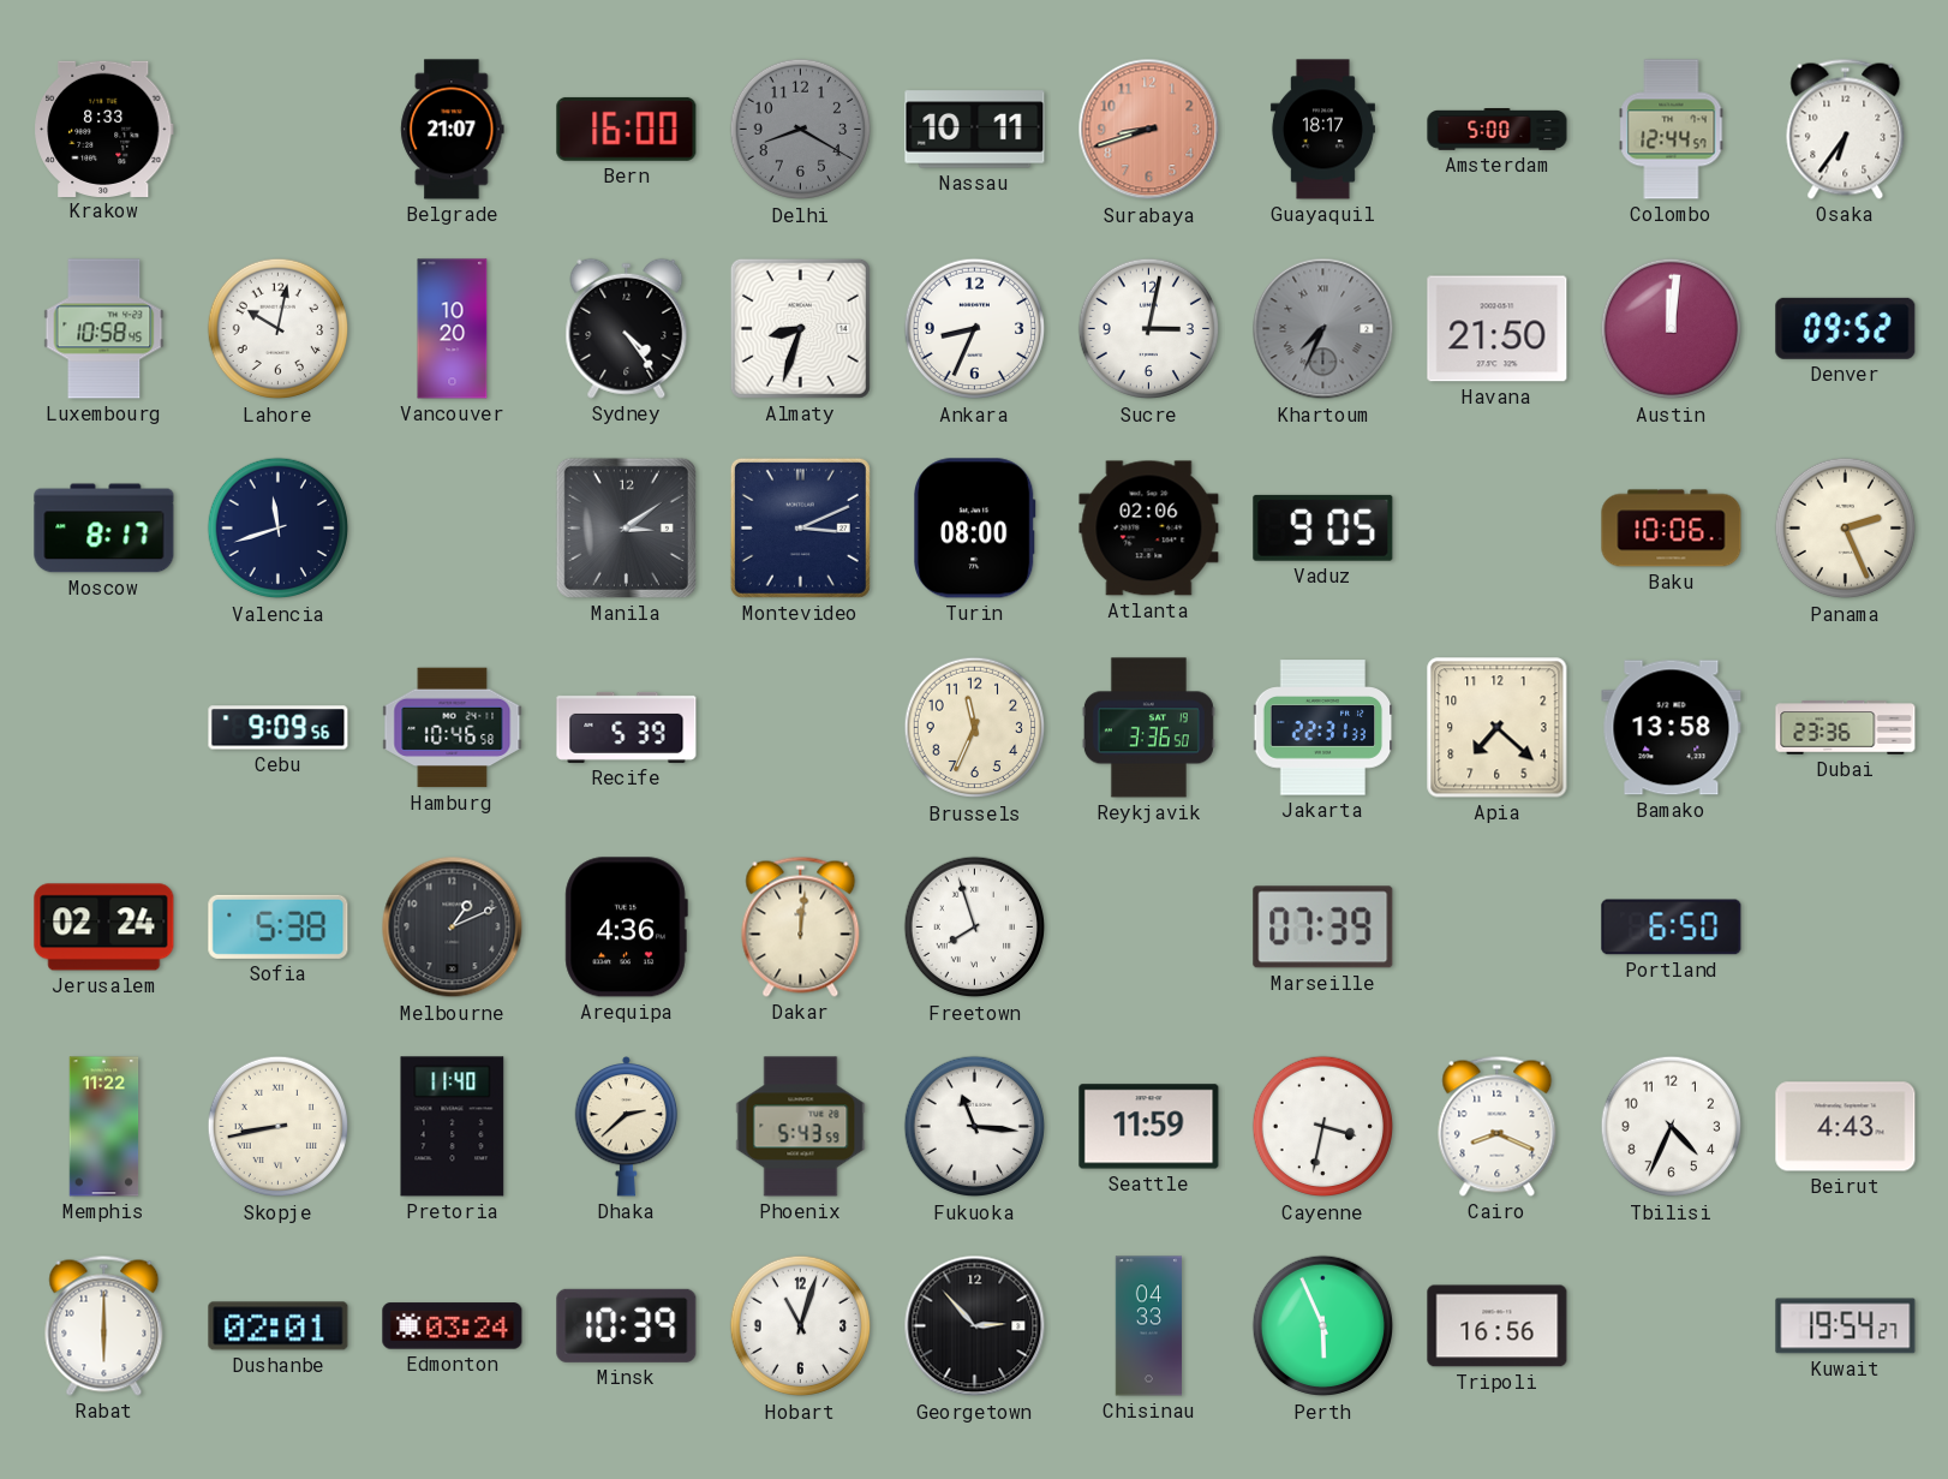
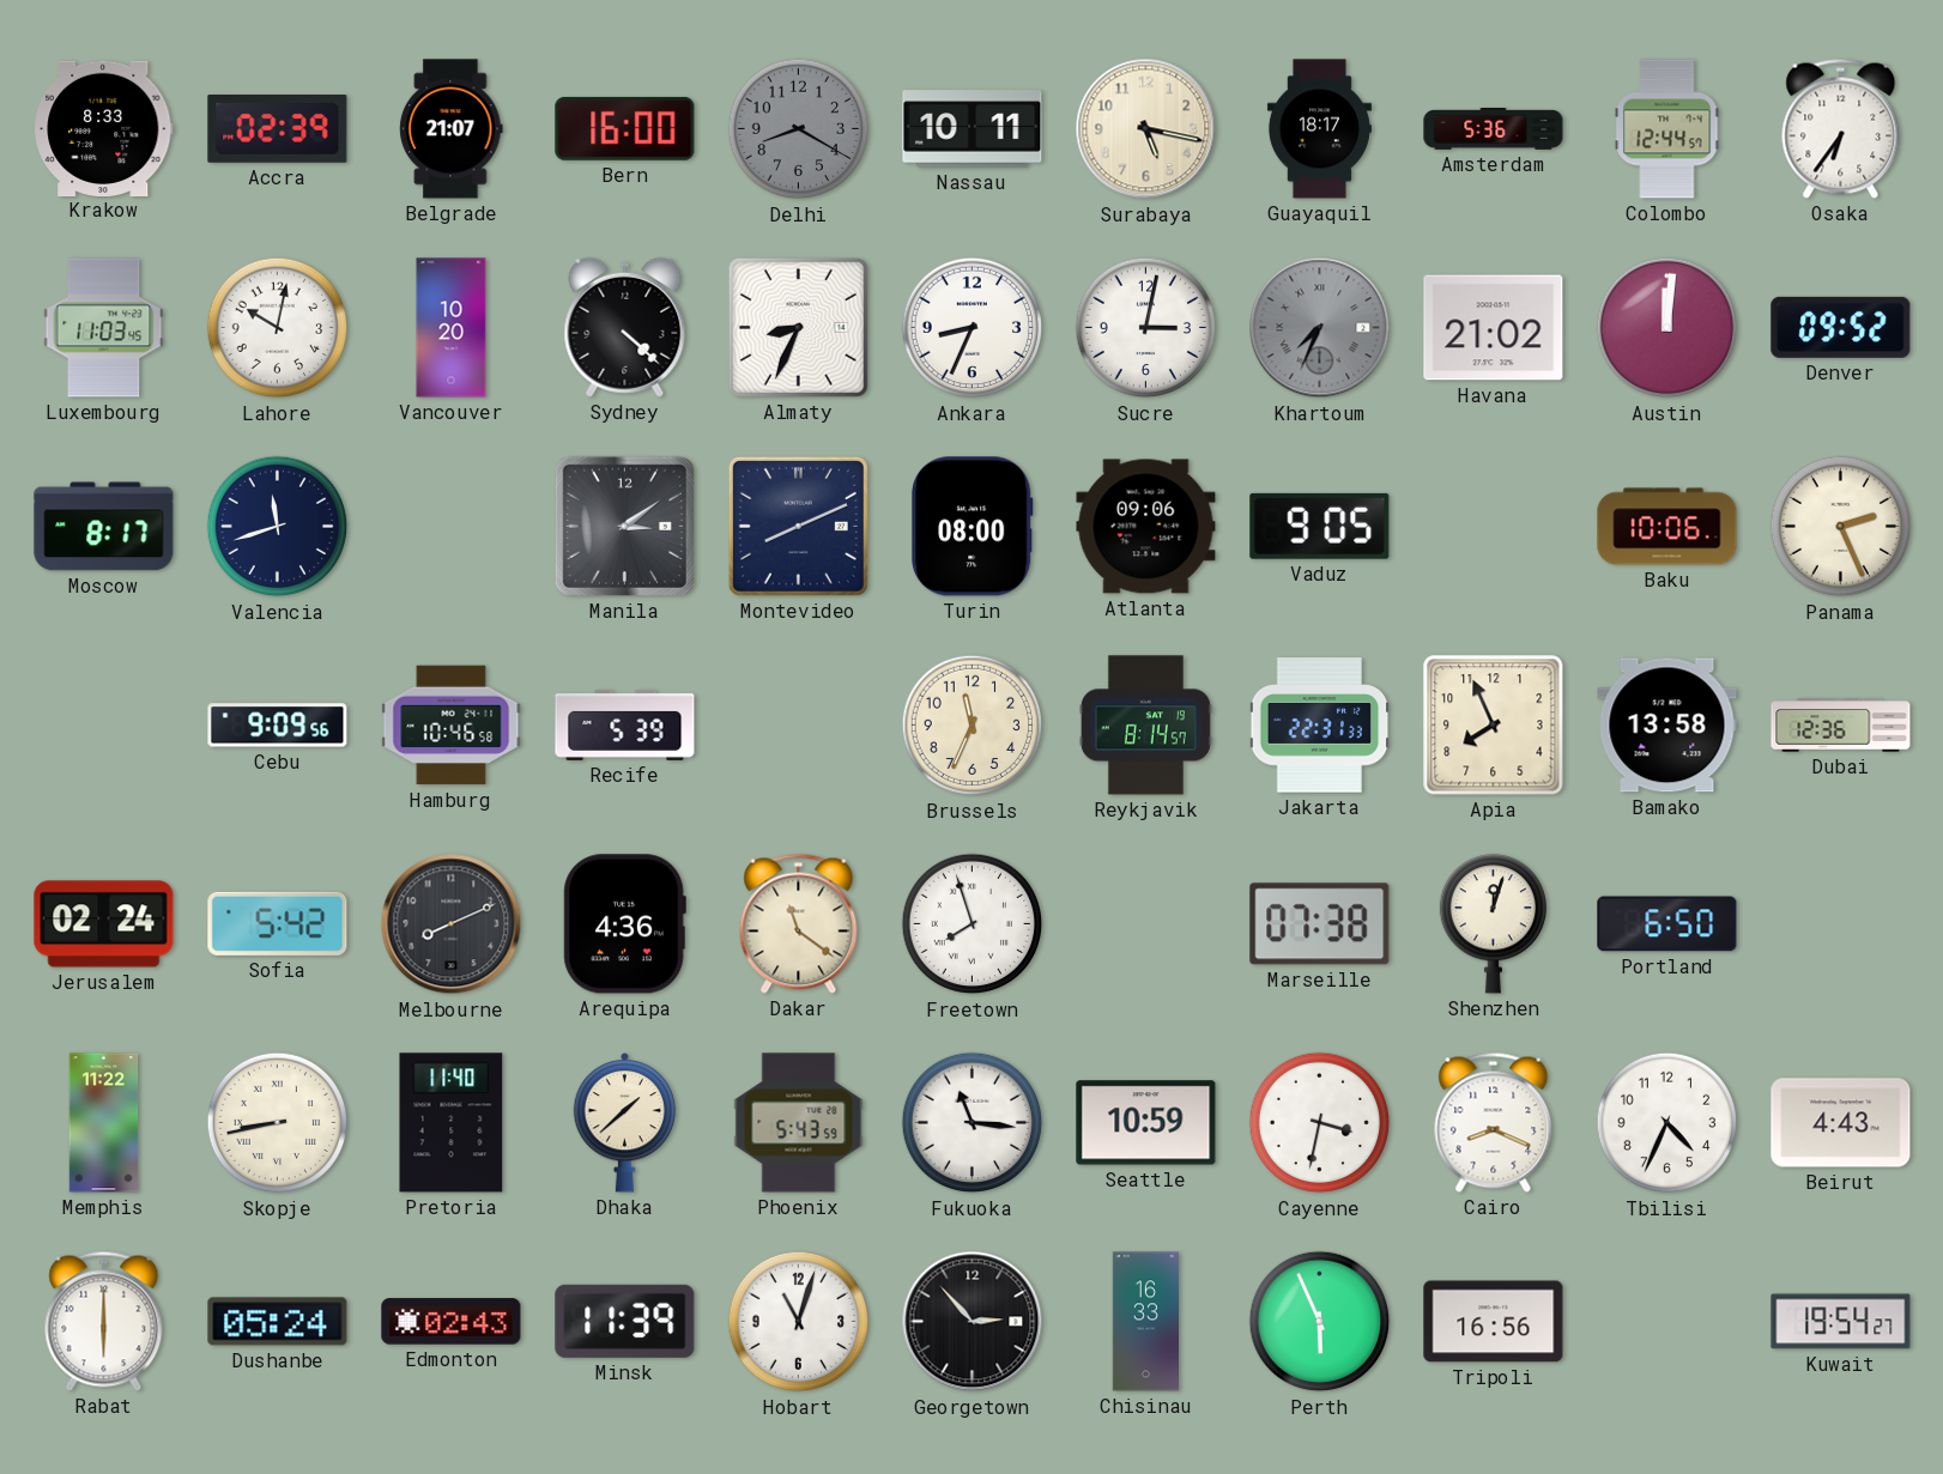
Accra: none -> 02:39 (278, 129)
Surabaya: 8:42 -> 5:17 (1146, 129)
Surabaya dial: salmon -> cream (1146, 129)
Amsterdam: 5:00 -> 5:36 (1494, 129)
Luxembourg: 10:58 -> 11:03 (104, 328)
Sydney: 4:24 -> 4:22 (625, 327)
Almaty: 8:33 -> 8:34 (798, 327)
Havana: 21:50 -> 21:02 (1494, 328)
Montevideo: 3:11 -> 8:11 (798, 526)
Atlanta: 02:06 -> 09:06 (1146, 527)
Reykjavik: 3:36 -> 8:14 (1145, 726)
Apia: 7:22 -> 7:56 (1494, 726)
Dubai: 23:36 -> 12:36 (1841, 726)
Sofia: 5:38 -> 5:42 (278, 923)
Melbourne: 1:11 -> 8:11 (452, 924)
Dakar: 12:01 -> 11:21 (799, 923)
Marseille: 07:39 -> 07:38 (1320, 924)
Shenzhen: none -> 12:03 (1493, 924)
Dhaka: 2:38 -> 1:38 (625, 1122)
Seattle: 11:59 -> 10:59 (1146, 1123)
Dushanbe: 02:01 -> 05:24 (278, 1322)
Edmonton: 03:24 -> 02:43 (452, 1322)
Minsk: 10:39 -> 11:39 (625, 1321)
Chisinau: 04:33 -> 16:33 (1145, 1322)
